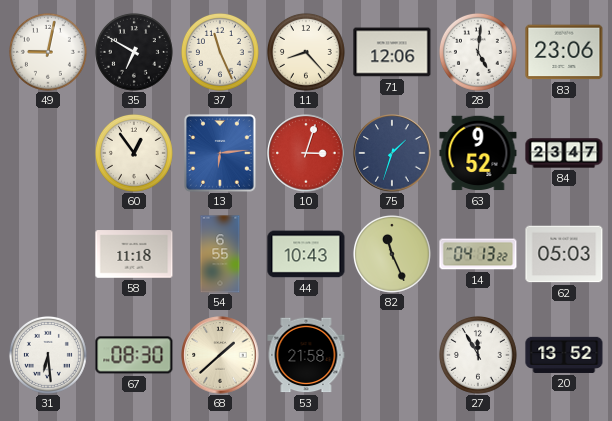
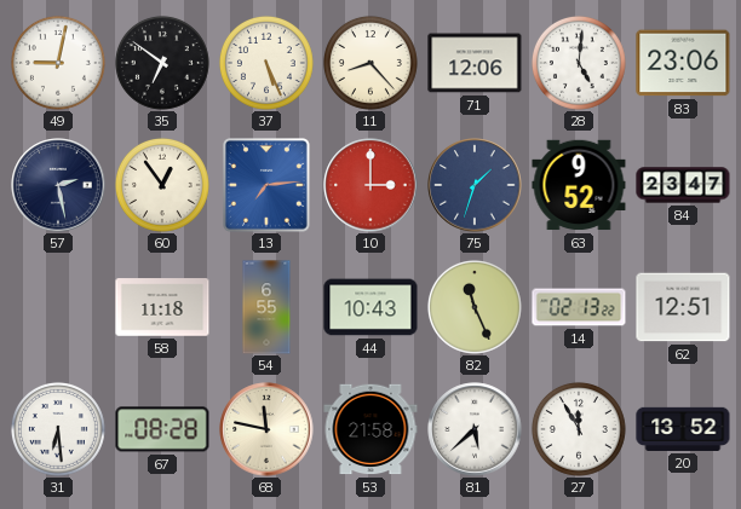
35: 6:50 -> 6:51 (162, 63)
37: 11:26 -> 5:26 (266, 63)
57: none -> 2:28 (58, 185)
13: 6:14 -> 7:14 (268, 185)
10: 3:03 -> 3:00 (370, 185)
14: 04:13 -> 02:13 (579, 307)
62: 05:03 -> 12:51 (683, 307)
67: 08:30 -> 08:28 (162, 429)
68: 1:38 -> 11:47 (266, 429)
81: none -> 5:38 (475, 429)
